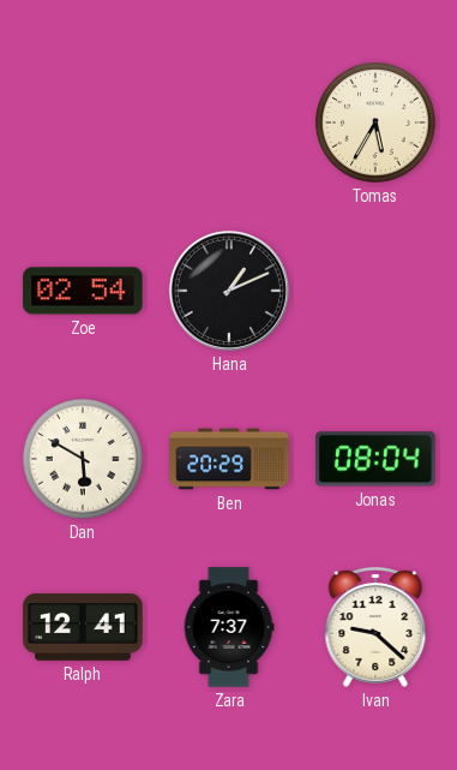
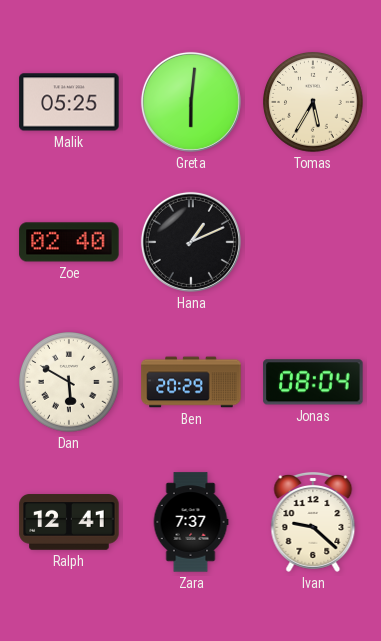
Malik: none -> 05:25 (69, 102)
Greta: none -> 6:01 (191, 102)
Zoe: 02:54 -> 02:40 (69, 242)
